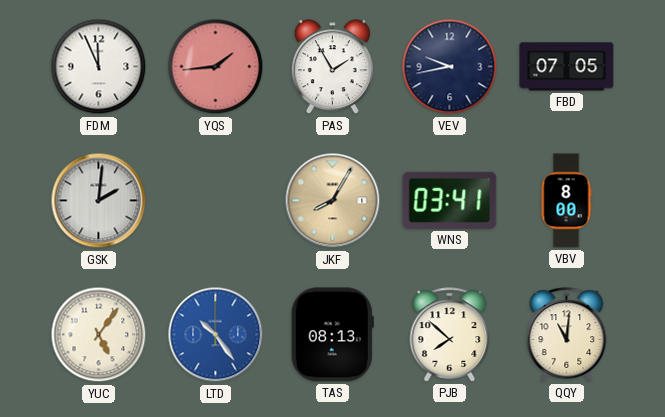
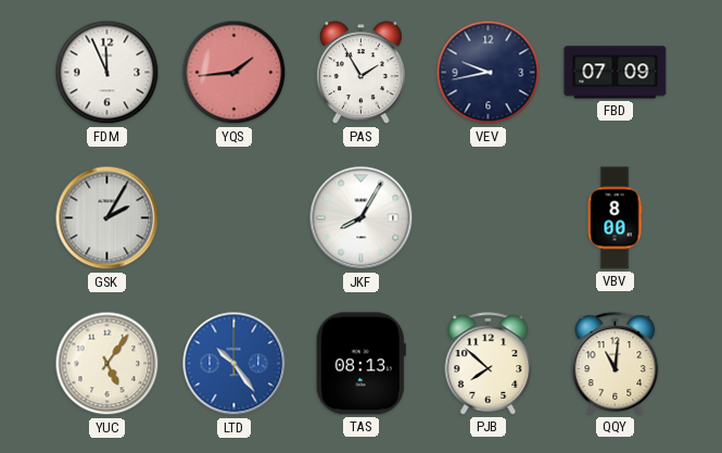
FBD: 07:05 -> 07:09 (616, 73)
GSK: 2:01 -> 2:05 (107, 218)
JKF dial: champagne -> white (362, 218)
WNS: 03:41 -> none (450, 200)
